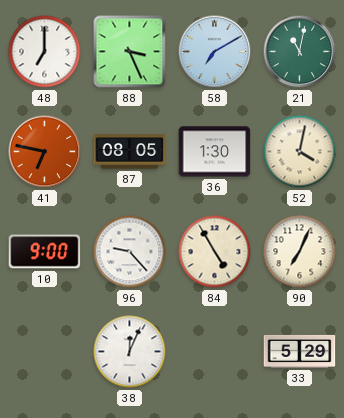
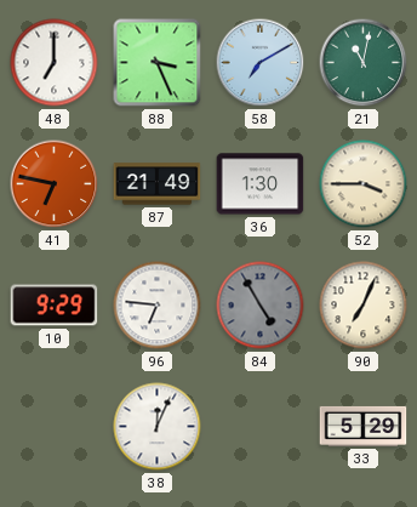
87: 08:05 -> 21:49 (158, 184)
52: 4:02 -> 3:45 (364, 184)
10: 9:00 -> 9:29 (55, 306)
96: 9:23 -> 6:46 (158, 306)
84 dial: cream -> grey (261, 306)
